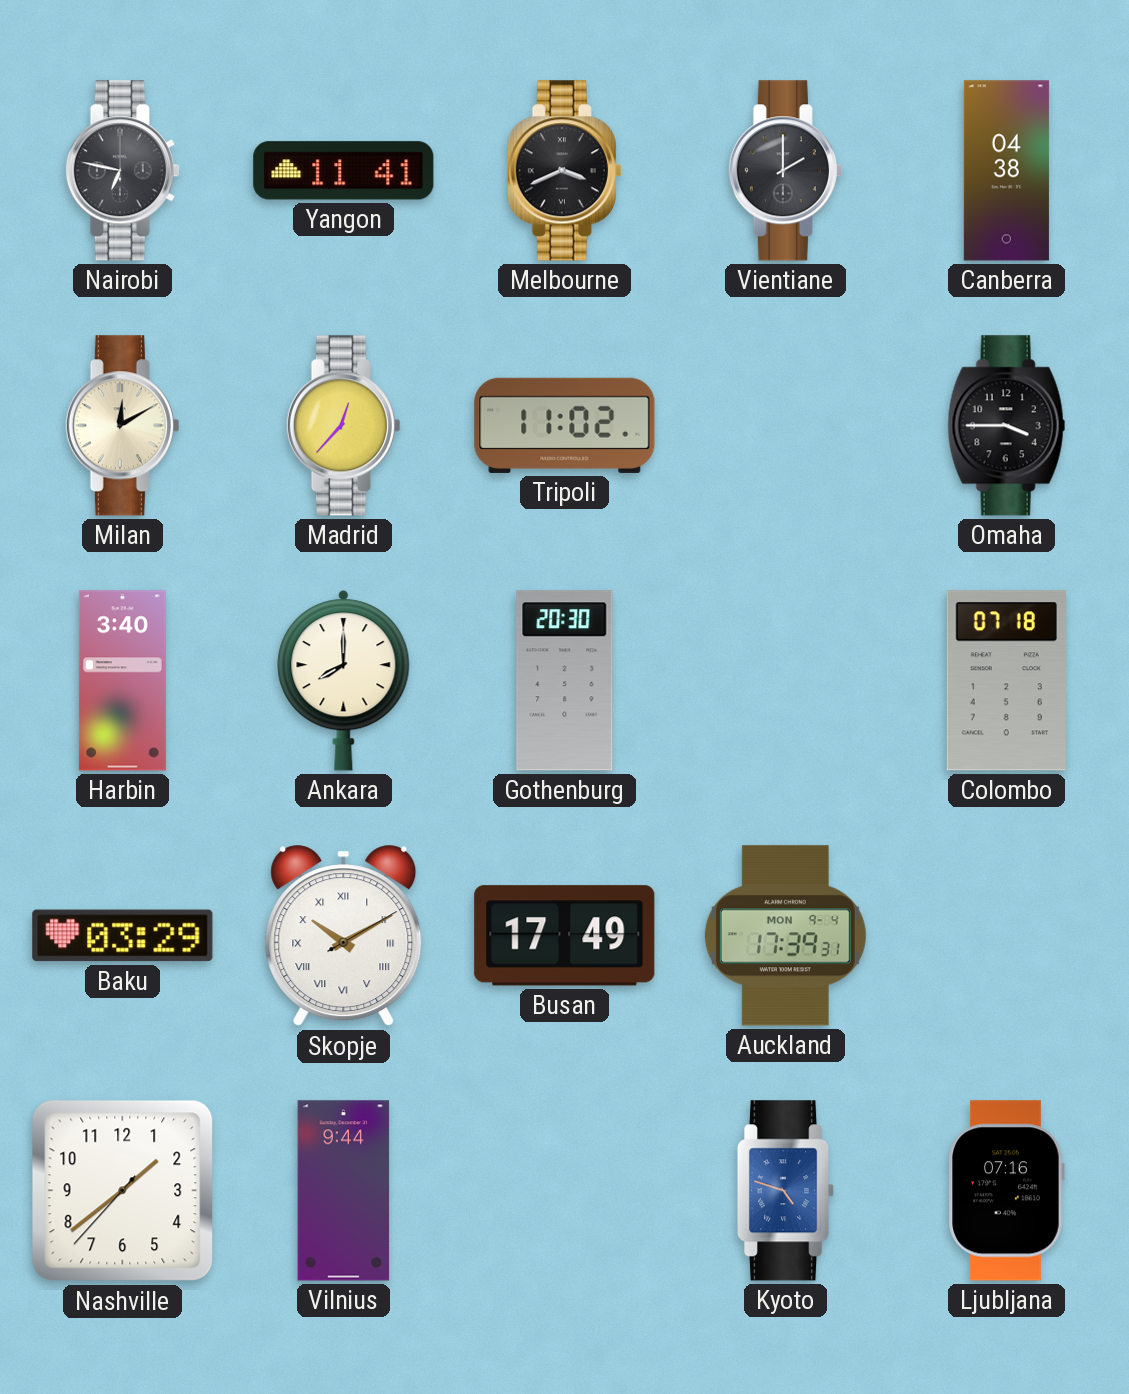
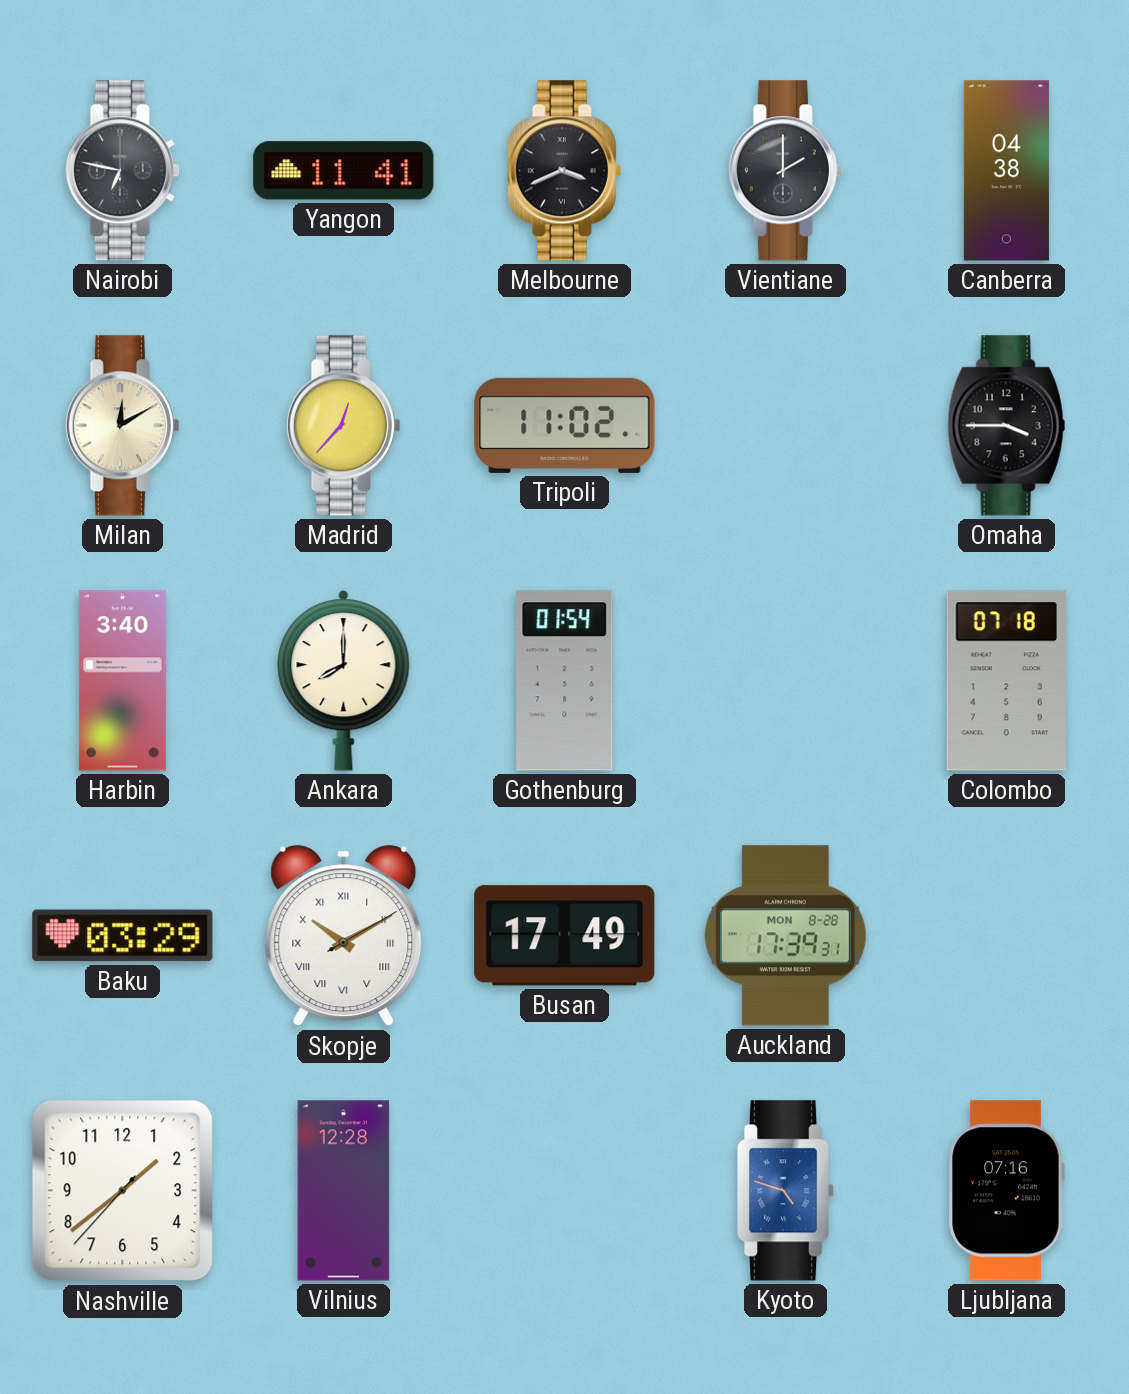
Gothenburg: 20:30 -> 01:54 (565, 681)
Auckland date: MON 9-4 -> MON 8-28 (785, 936)
Vilnius: 9:44 -> 12:28 (344, 1191)
